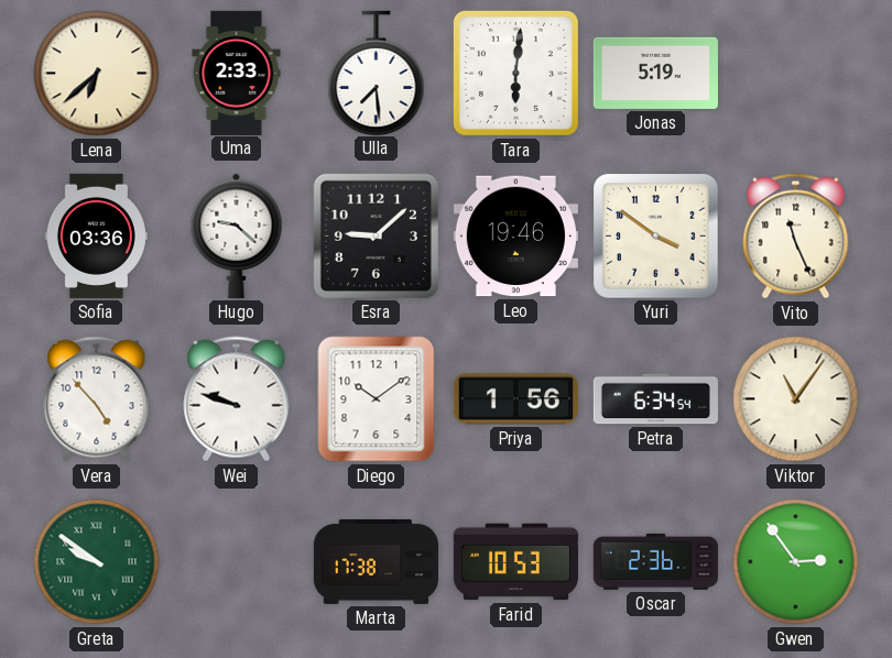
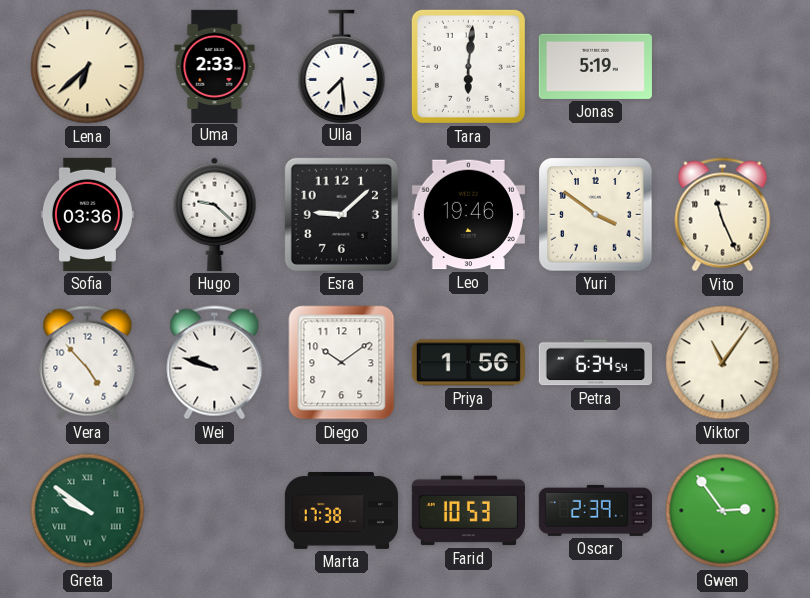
Oscar: 2:36 -> 2:39 (595, 510)
